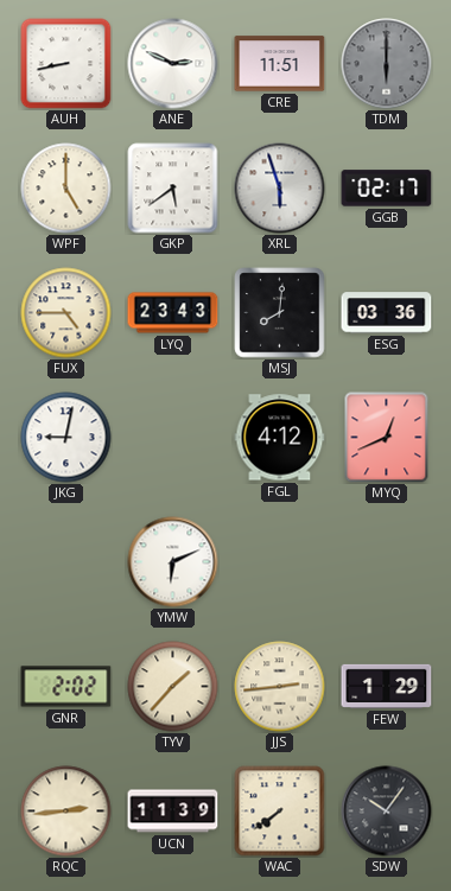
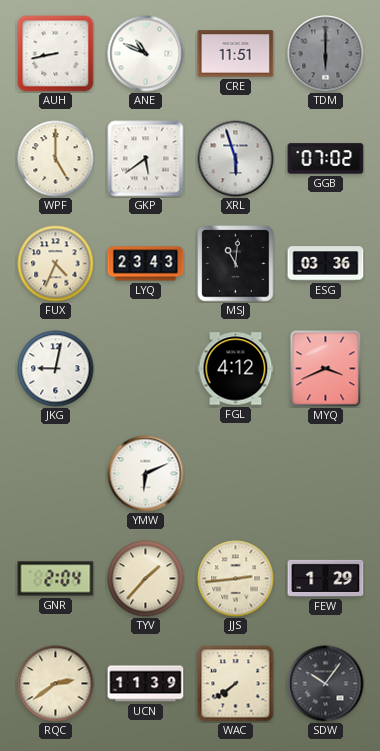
ANE: 2:49 -> 10:49 (146, 54)
GGB: 02:17 -> 07:02 (326, 159)
FUX: 4:45 -> 4:34 (56, 264)
MSJ: 8:01 -> 11:01 (236, 264)
MYQ: 12:41 -> 3:41 (326, 369)
GNR: 2:02 -> 2:04 (56, 579)
RQC: 2:44 -> 2:39 (56, 684)
